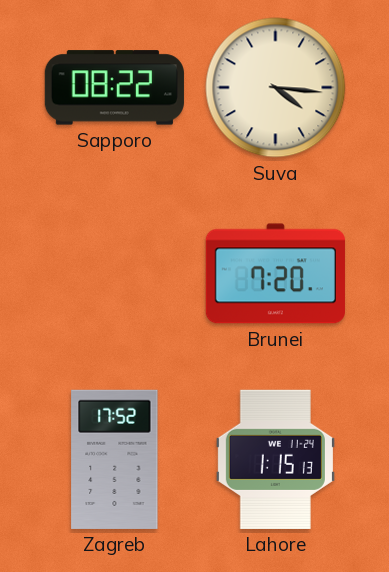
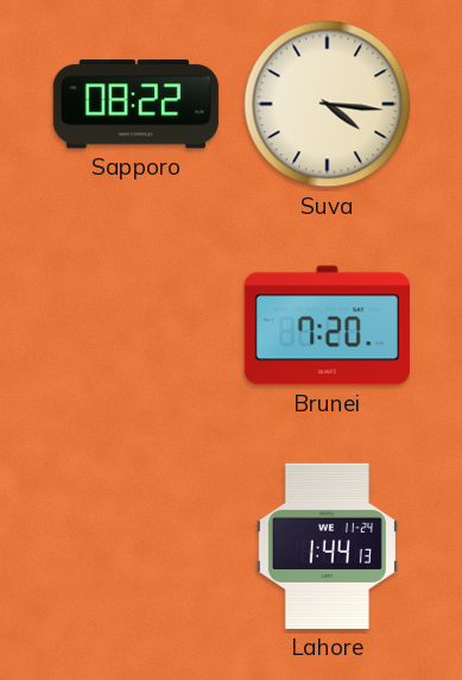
Zagreb: 17:52 -> none (115, 459)
Lahore: 1:15 -> 1:44 (327, 546)
